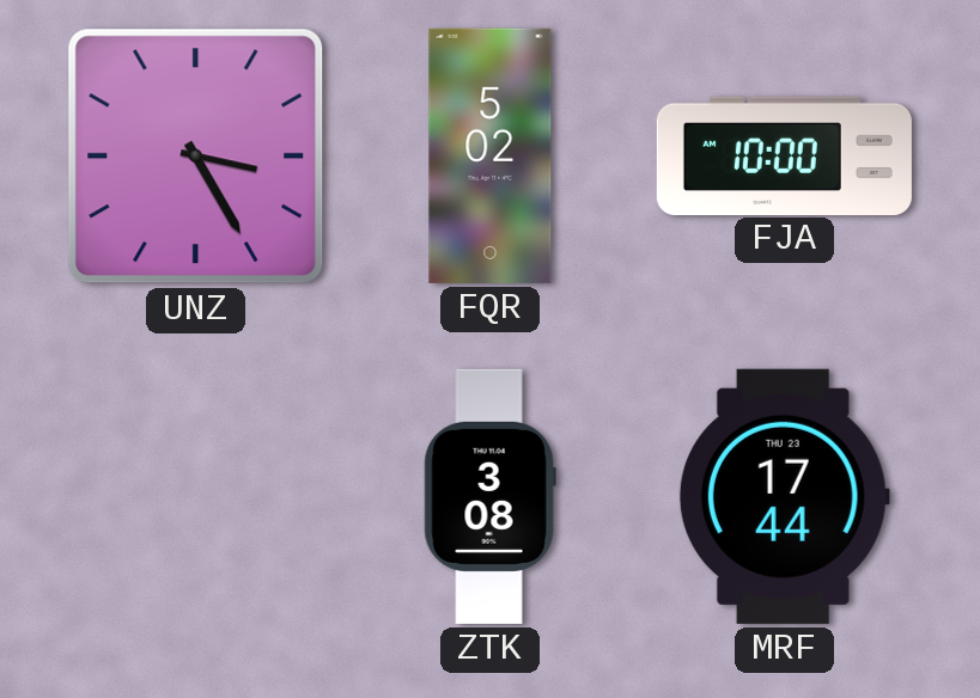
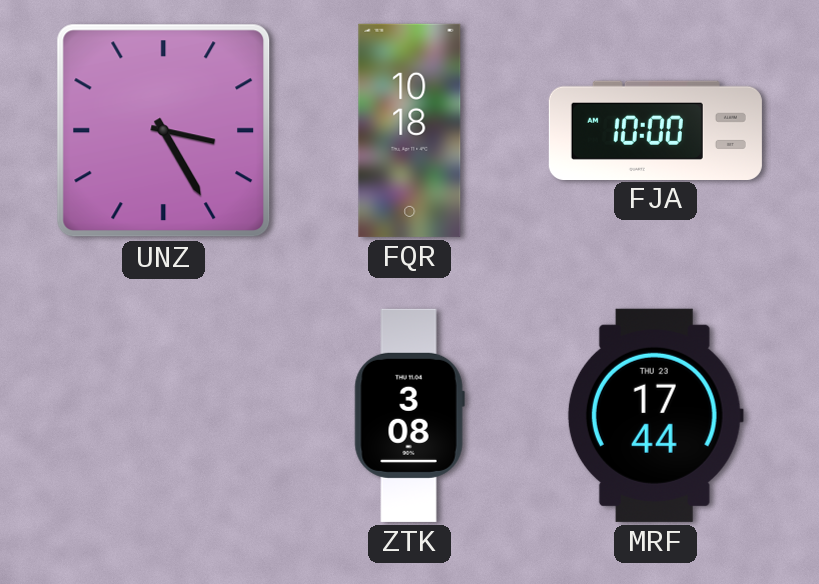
FQR: 5:02 -> 10:18 (410, 130)
